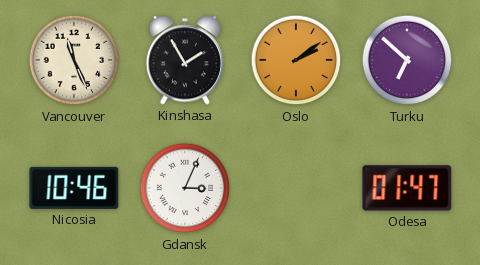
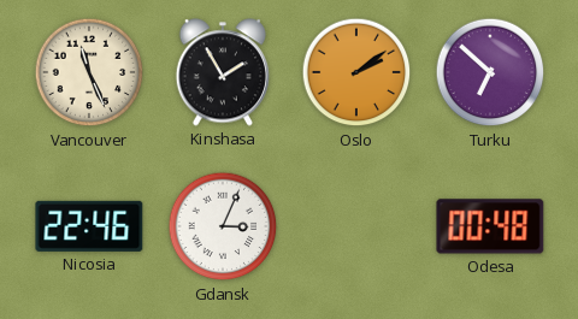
Nicosia: 10:46 -> 22:46 (89, 226)
Odesa: 01:47 -> 00:48 (490, 226)
